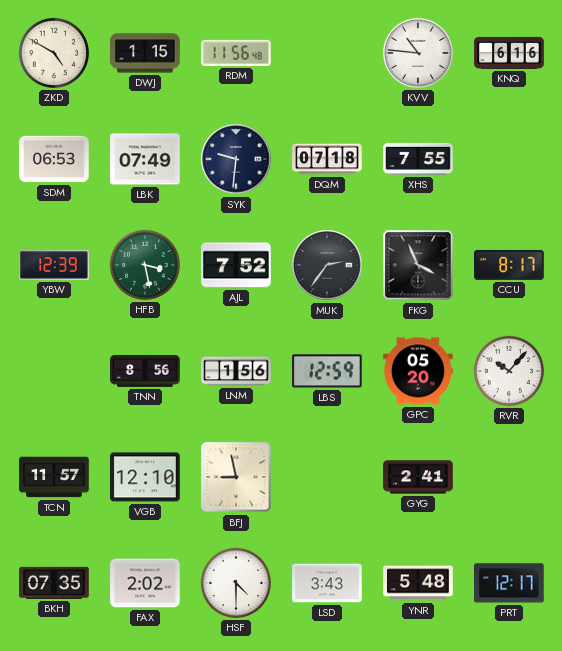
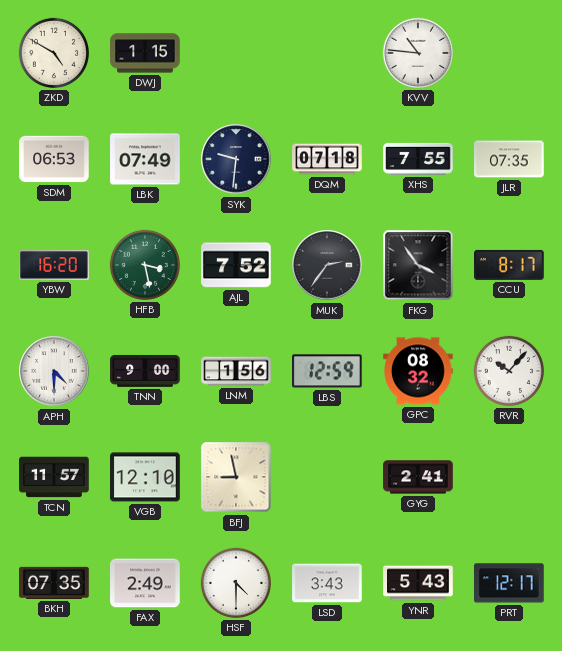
RDM: 11:56 -> none (236, 53)
KNQ: 6:16 -> none (509, 53)
JLR: none -> 07:35 (509, 159)
YBW: 12:39 -> 16:20 (54, 265)
FKG: 3:56 -> 3:54 (418, 265)
APH: none -> 4:30 (54, 371)
TNN: 8:56 -> 9:00 (145, 371)
GPC: 05:20 -> 08:32 (418, 371)
FAX: 2:02 -> 2:49 (145, 583)
YNR: 5:48 -> 5:43 (418, 583)
